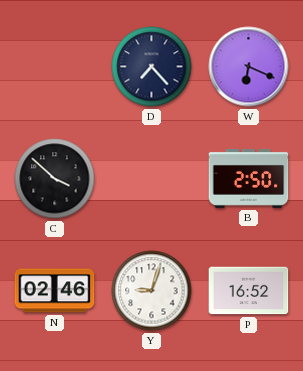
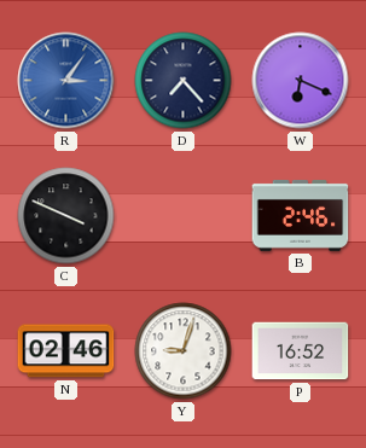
R: none -> 3:06 (66, 81)
C: 3:52 -> 3:49 (66, 216)
B: 2:50 -> 2:46 (301, 215)
